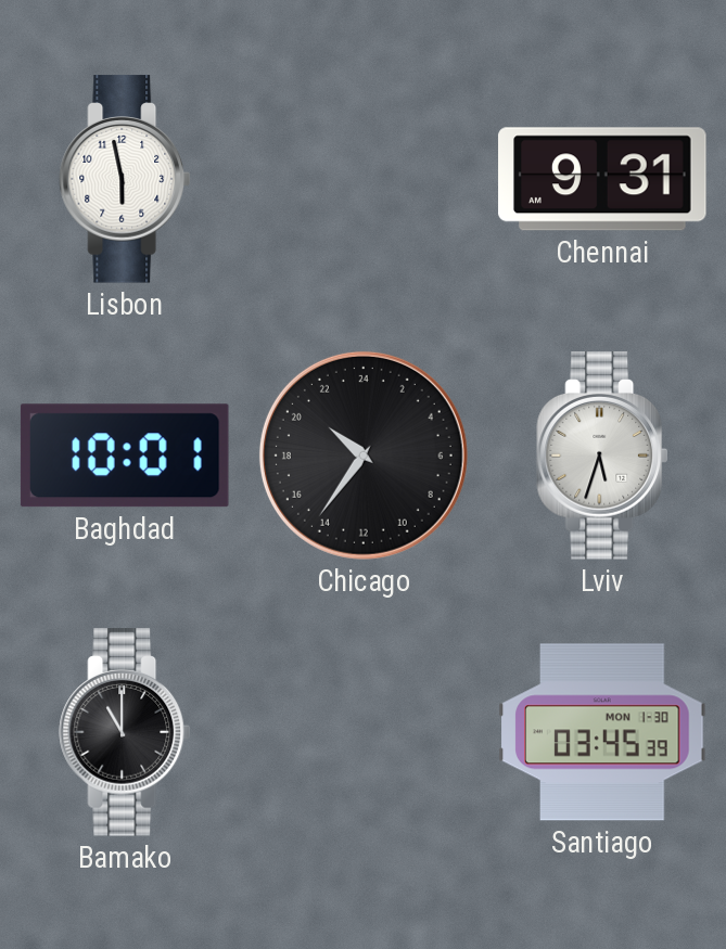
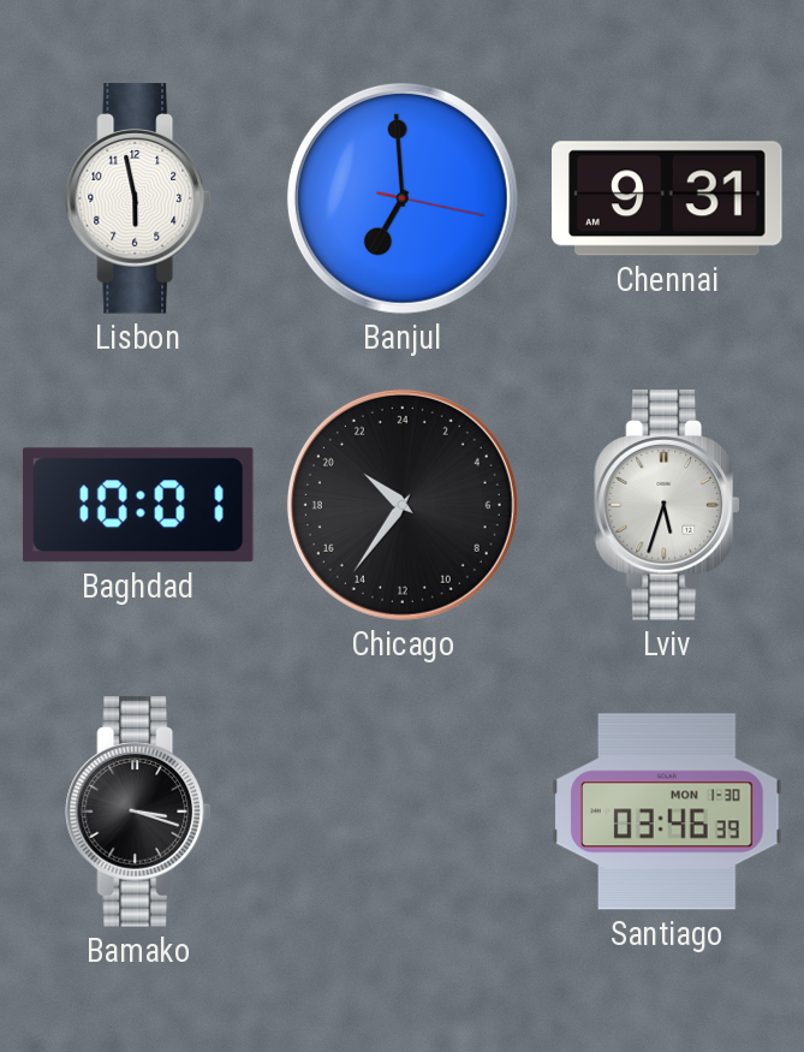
Banjul: none -> 6:59 (403, 198)
Bamako: 11:00 -> 3:18 (138, 812)
Santiago: 03:45 -> 03:46 (667, 812)
